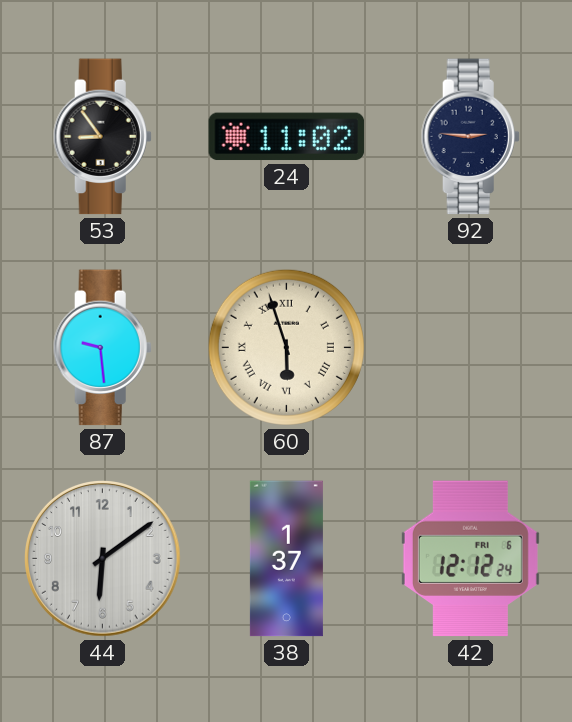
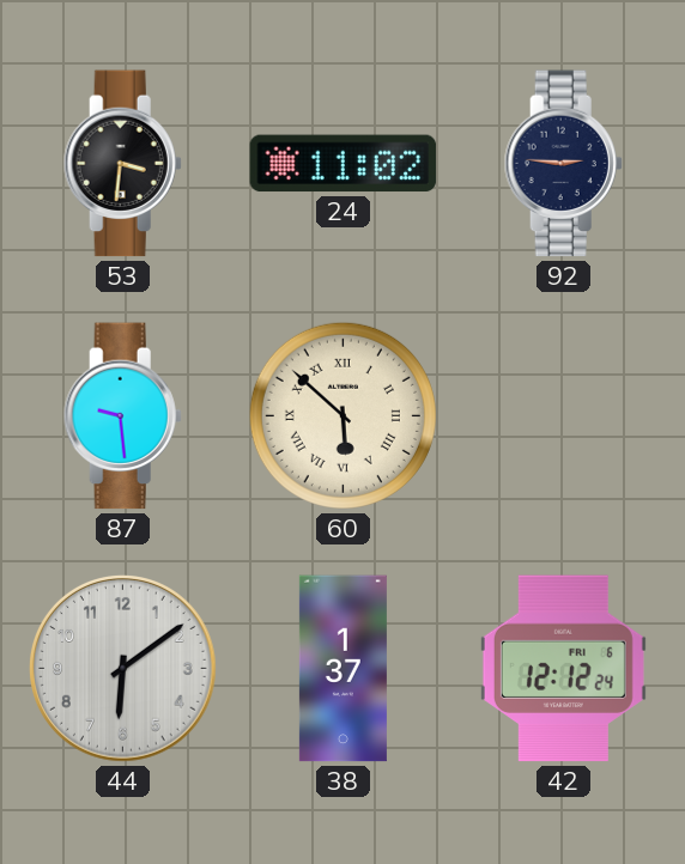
53: 8:54 -> 3:31 (122, 164)
60: 5:57 -> 5:52 (342, 415)
